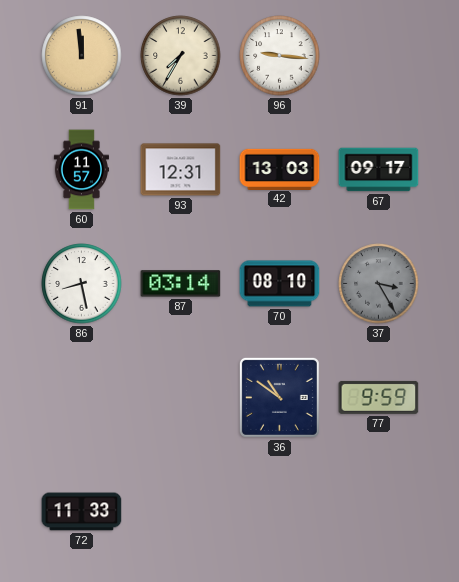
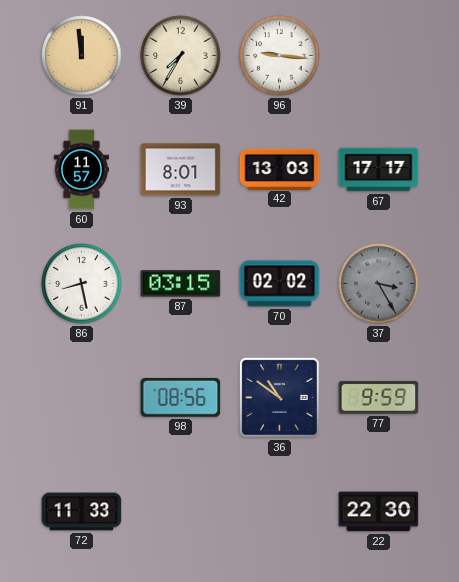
93: 12:31 -> 8:01 (181, 170)
67: 09:17 -> 17:17 (379, 170)
87: 03:14 -> 03:15 (181, 284)
70: 08:10 -> 02:02 (280, 284)
98: none -> 08:56 (181, 397)
22: none -> 22:30 (379, 512)
